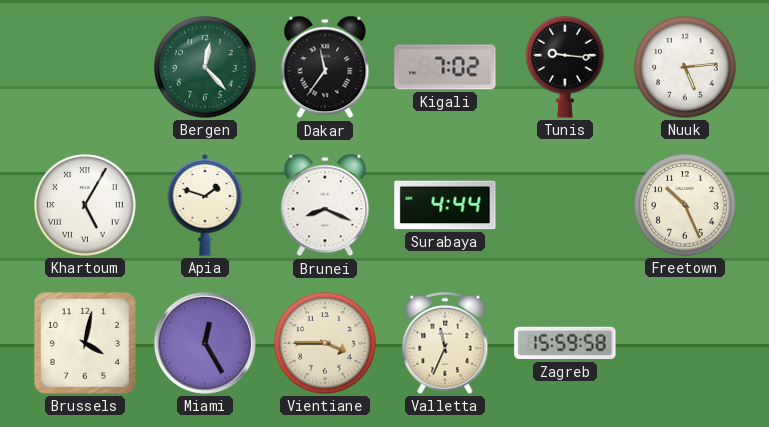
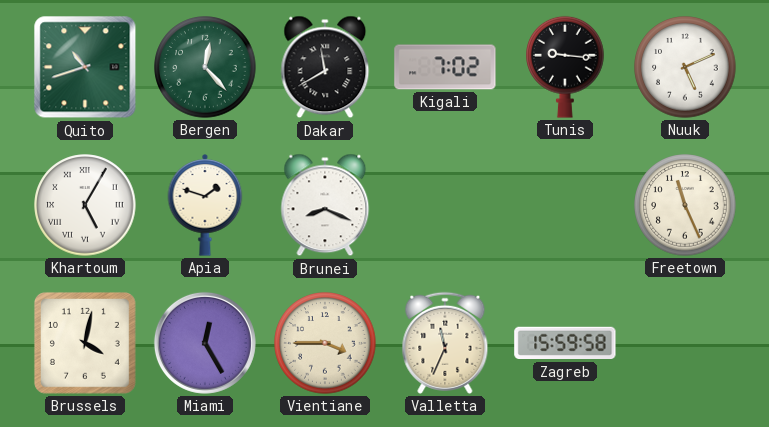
Quito: none -> 10:42 (85, 67)
Dakar: 11:36 -> 11:40 (325, 67)
Nuuk: 5:14 -> 5:11 (685, 67)
Surabaya: 4:44 -> none (445, 205)
Freetown: 10:26 -> 11:26 (685, 205)
